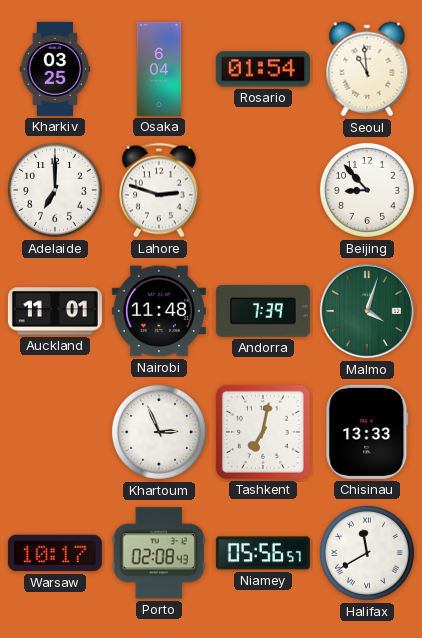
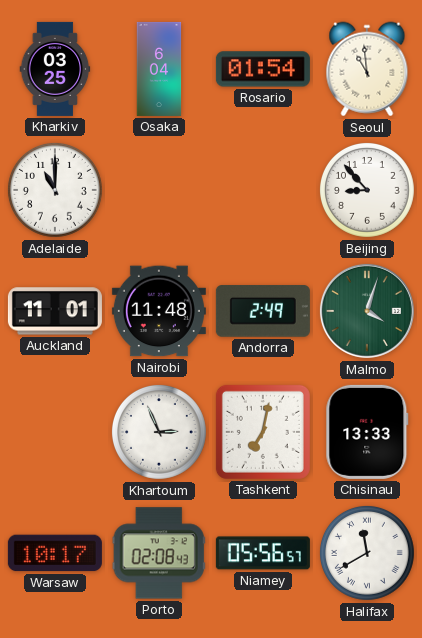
Adelaide: 7:00 -> 11:00 (55, 190)
Lahore: 2:48 -> none (159, 190)
Andorra: 7:39 -> 2:49 (263, 311)
